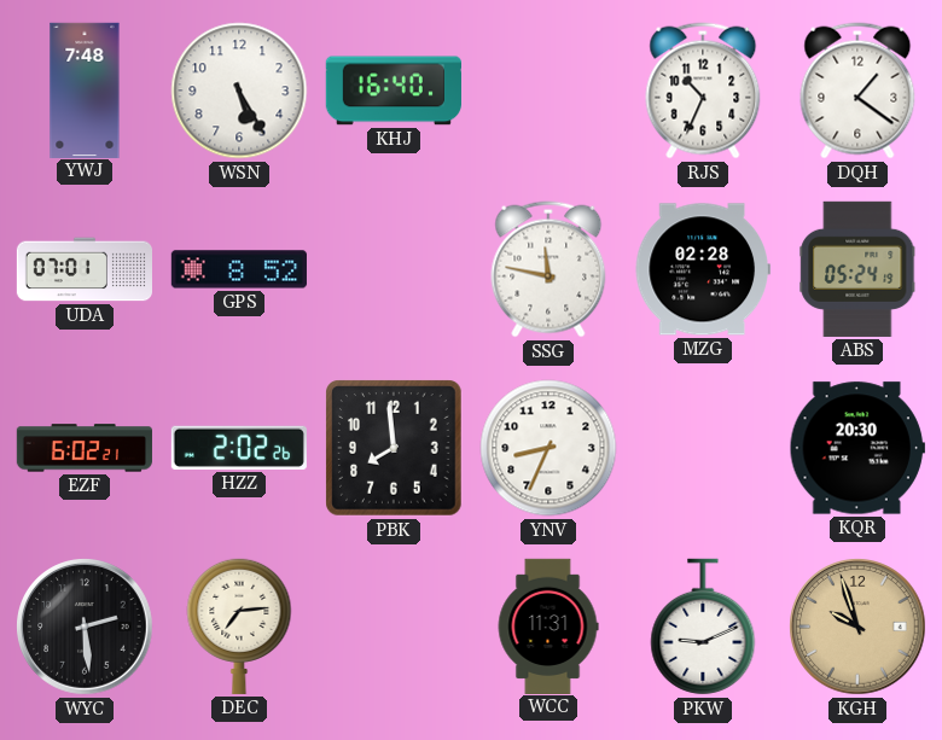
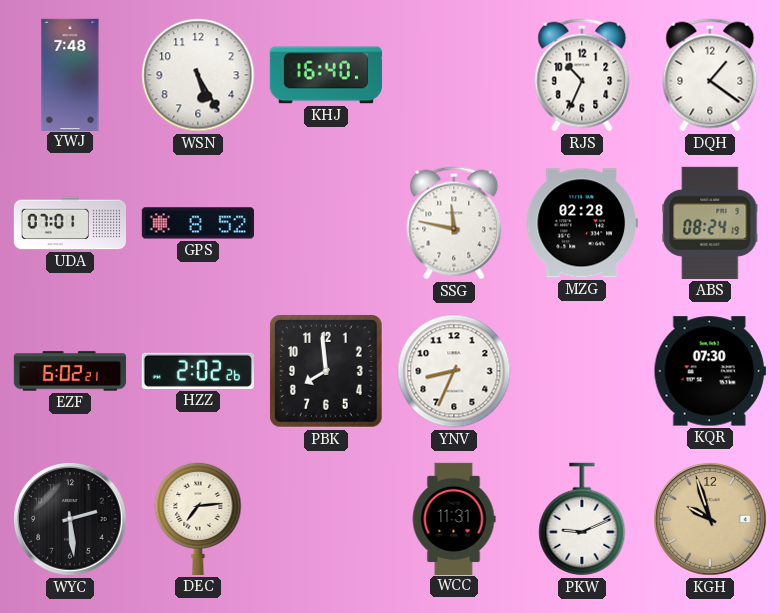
ABS: 05:24 -> 08:24 (710, 223)
KQR: 20:30 -> 07:30 (710, 371)
